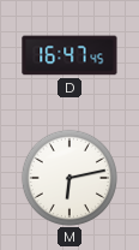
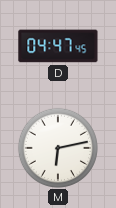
D: 16:47 -> 04:47 (58, 46)
